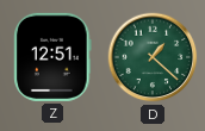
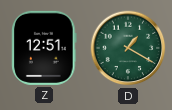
D: 1:22 -> 1:20 (128, 48)
